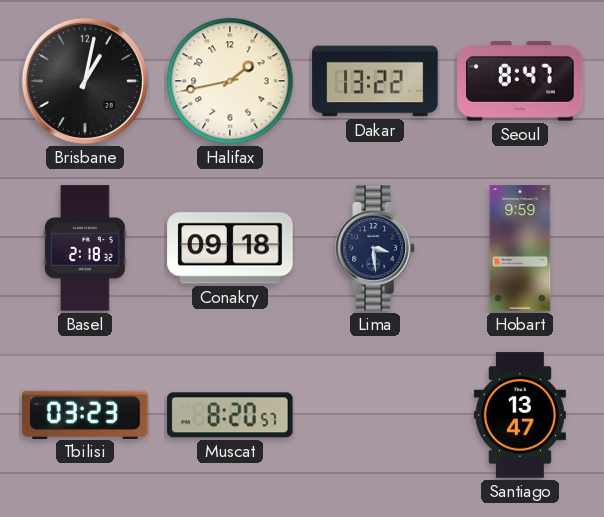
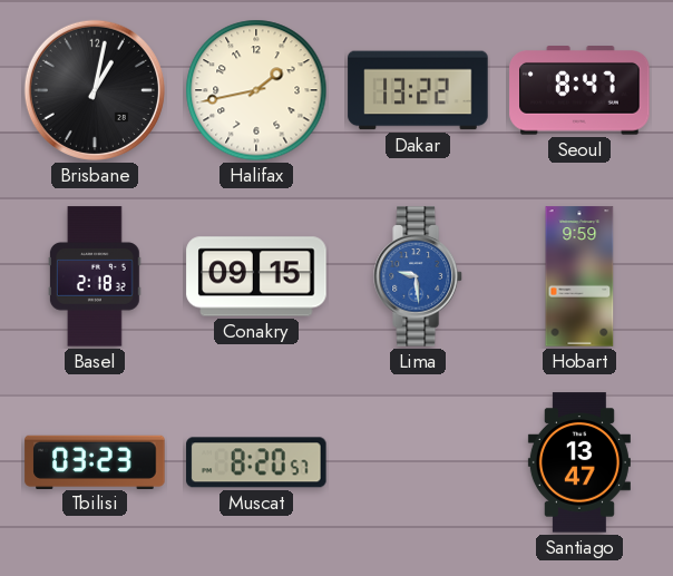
Conakry: 09:18 -> 09:15 (256, 276)
Lima: 3:29 -> 9:29 (418, 276)
Lima dial: navy -> blue (418, 276)
